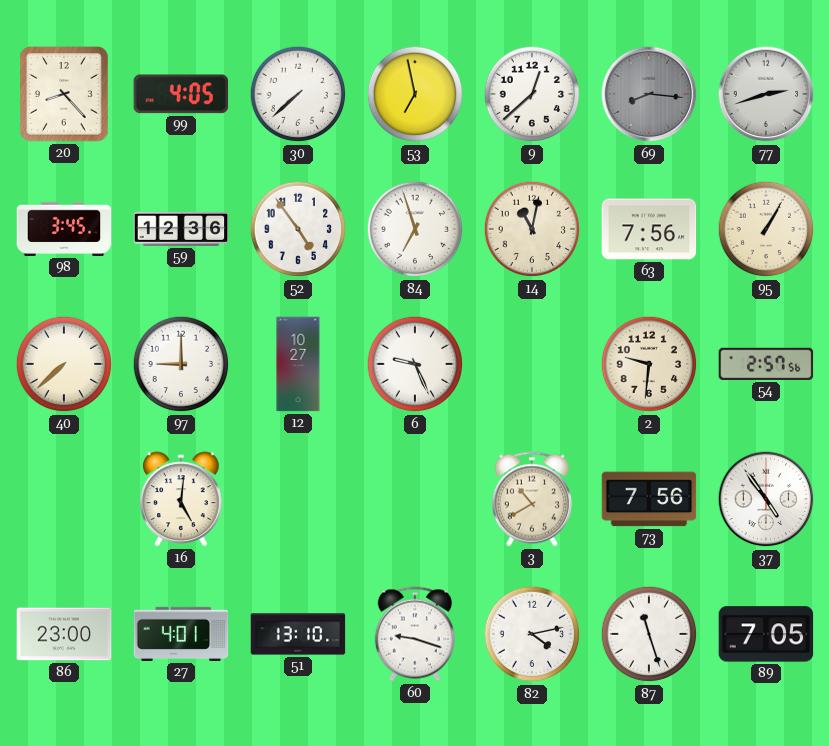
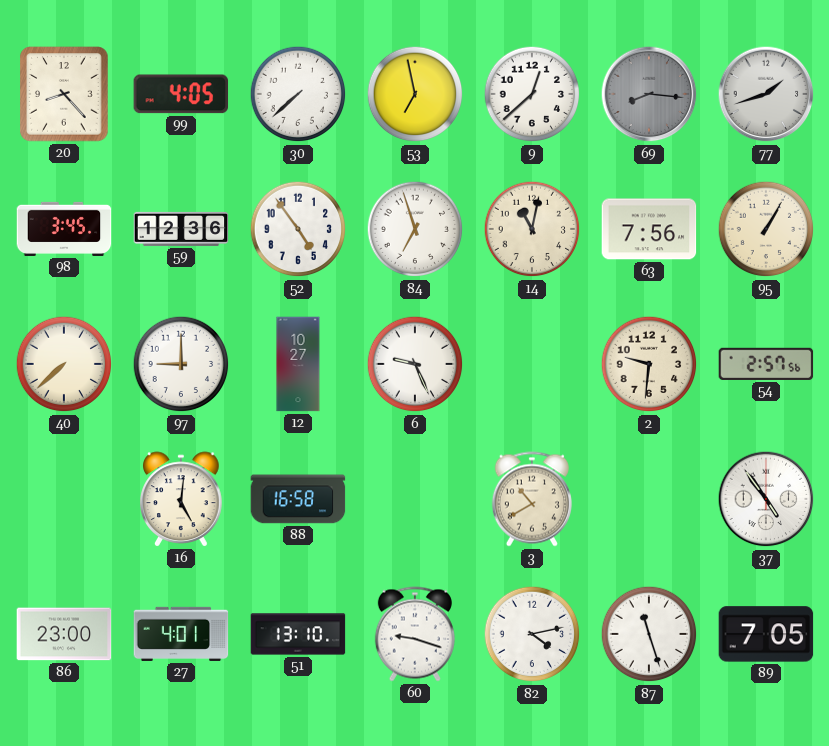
77: 2:42 -> 1:42 (766, 94)
88: none -> 16:58 (298, 499)
73: 7:56 -> none (649, 499)
